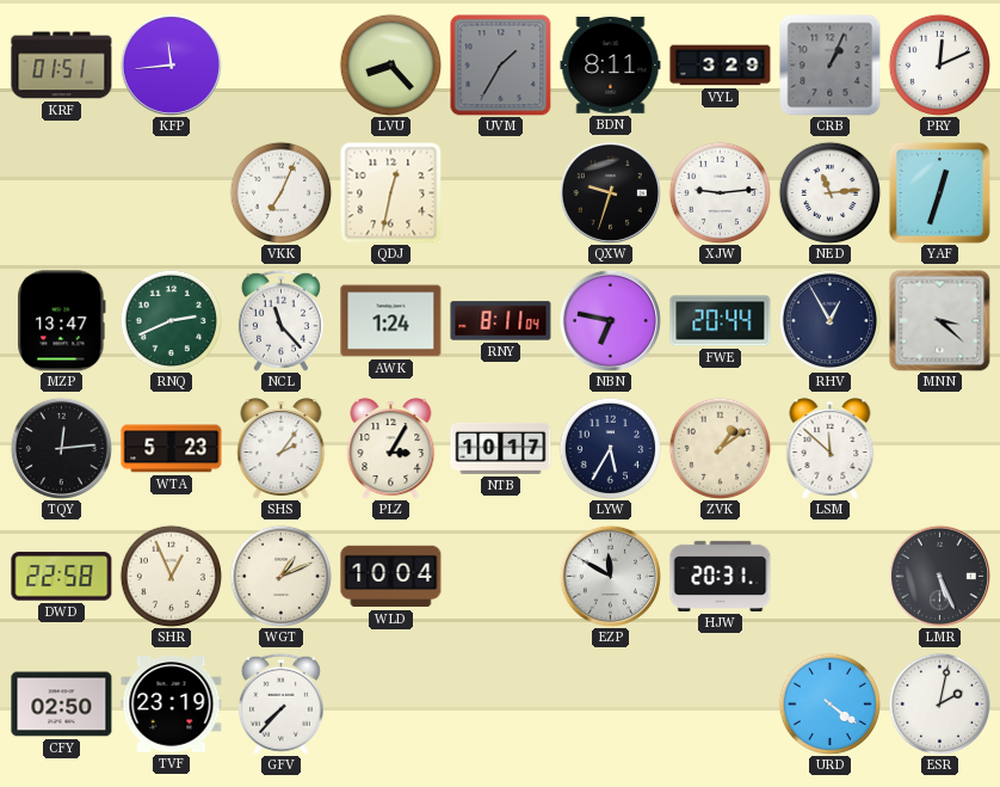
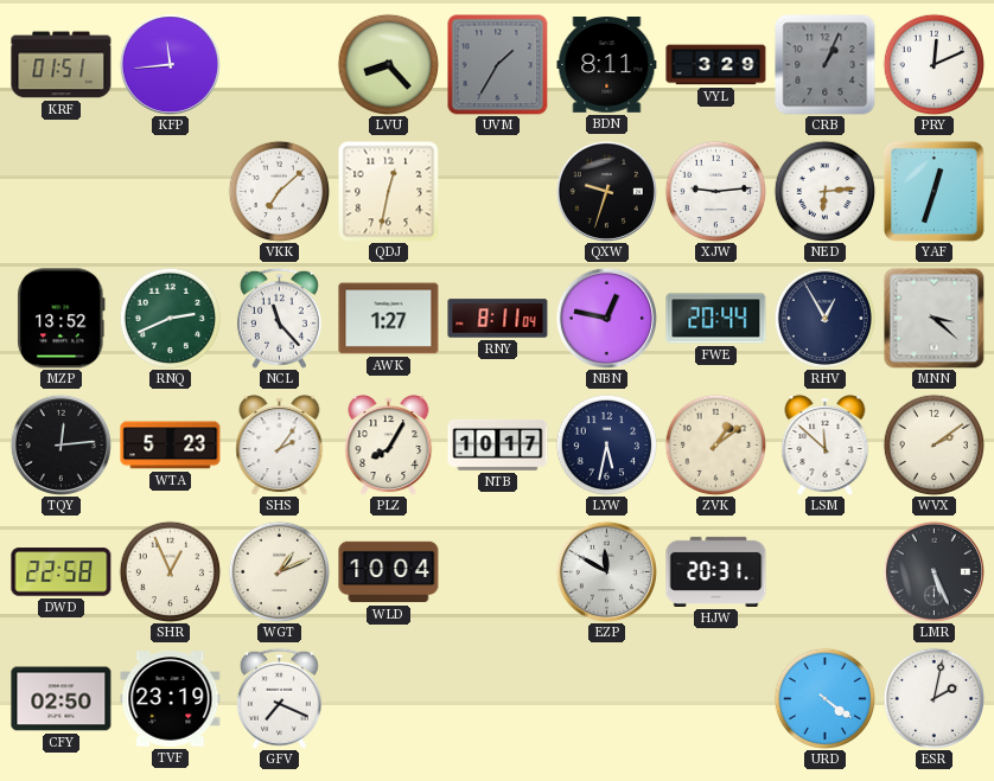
VKK: 7:04 -> 7:08 (279, 191)
NED: 11:14 -> 6:14 (824, 191)
MZP: 13:47 -> 13:52 (62, 319)
AWK: 1:24 -> 1:27 (389, 319)
NBN: 6:47 -> 12:47 (606, 318)
PLZ: 3:05 -> 8:05 (389, 446)
LYW: 5:35 -> 5:32 (606, 444)
WVX: none -> 2:09 (934, 444)
GFV: 7:37 -> 7:19 (279, 698)
